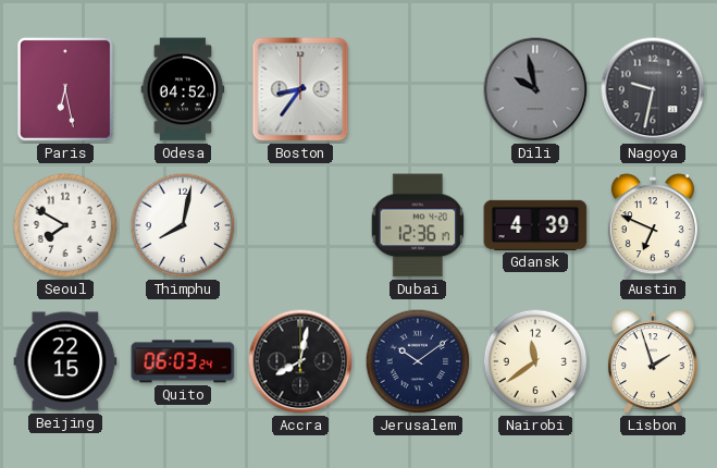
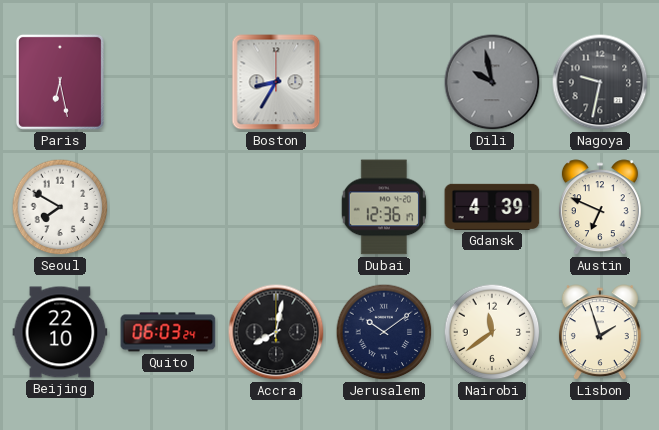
Odesa: 04:52 -> none (183, 89)
Boston: 8:36 -> 8:35 (276, 82)
Thimphu: 8:02 -> none (183, 225)
Beijing: 22:15 -> 22:10 (60, 332)
